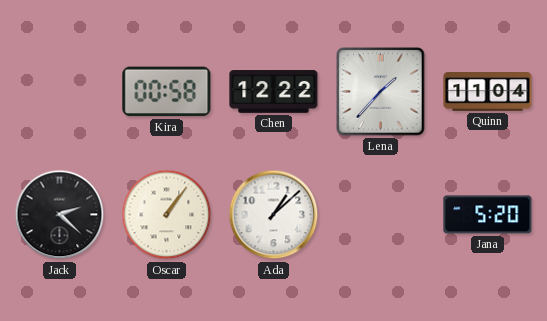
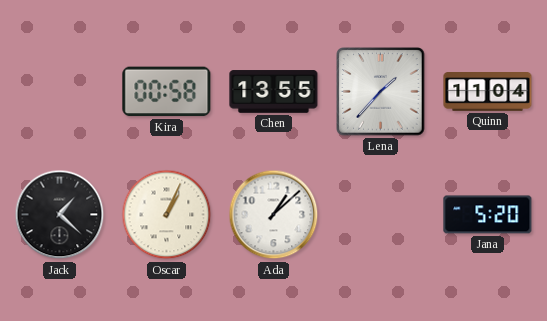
Chen: 12:22 -> 13:55 (274, 92)
Jack: 2:22 -> 1:22 (60, 215)
Oscar: 1:06 -> 1:04 (167, 215)
